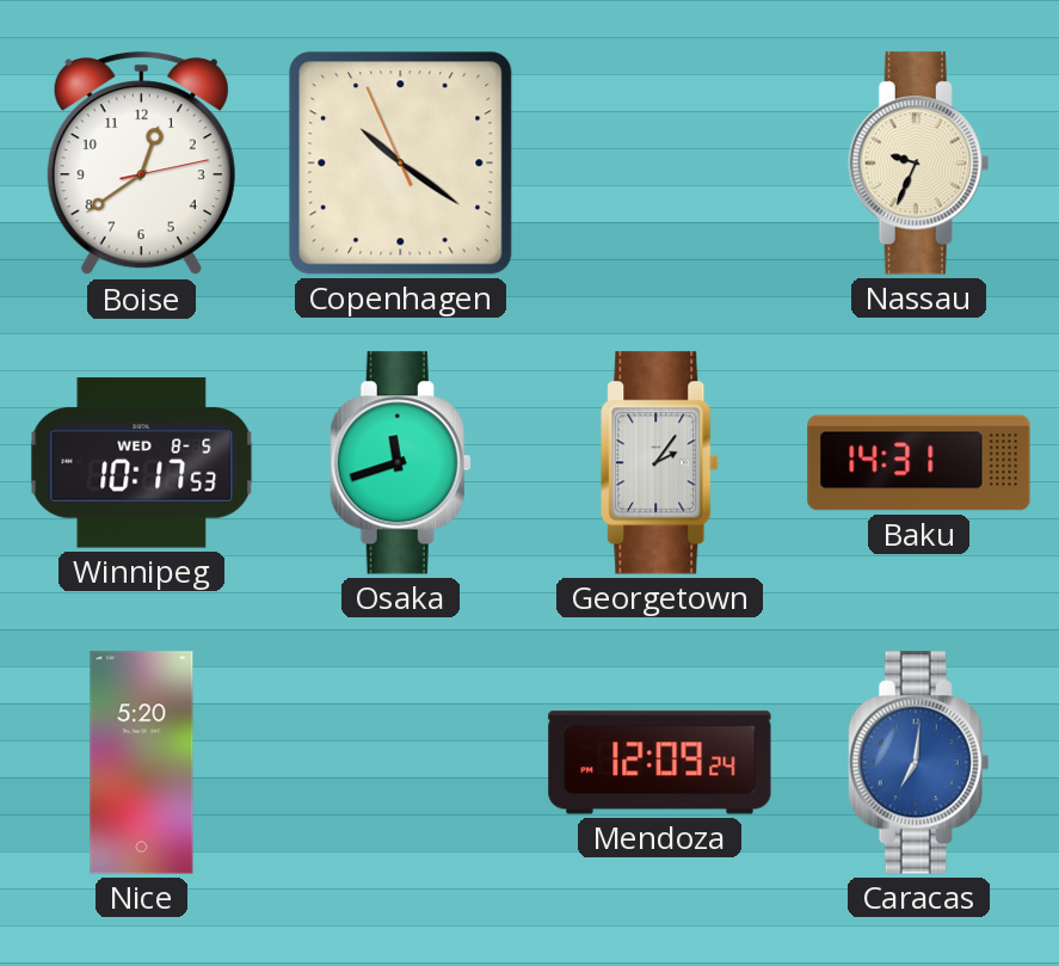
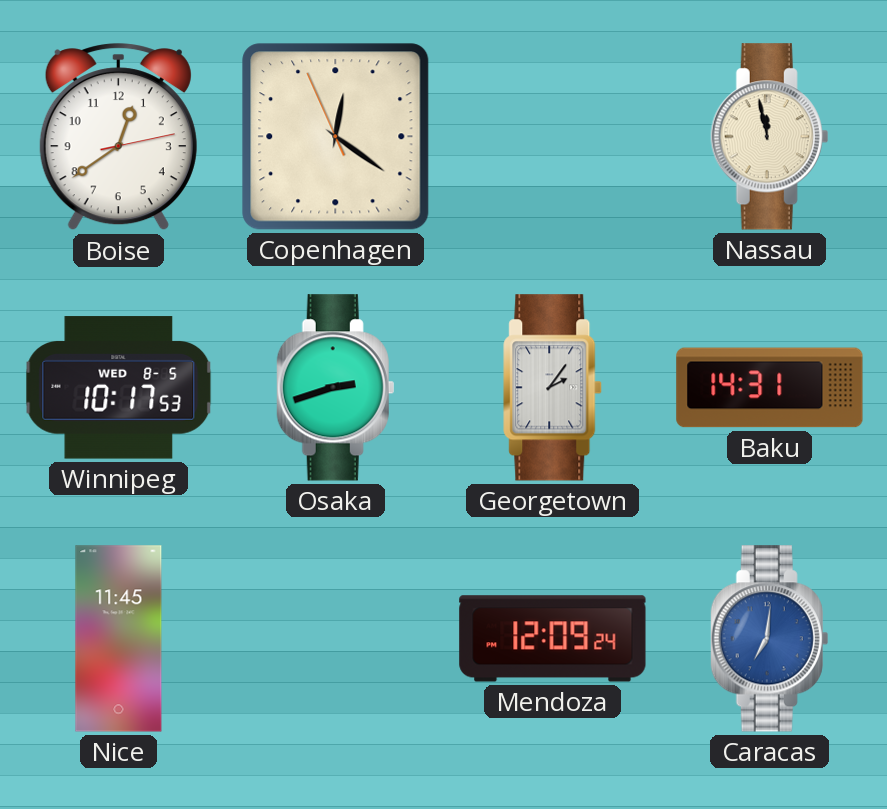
Copenhagen: 10:20 -> 12:20 (336, 137)
Nassau: 9:34 -> 11:58 (770, 137)
Osaka: 11:42 -> 2:42 (336, 388)
Nice: 5:20 -> 11:45 (119, 639)
